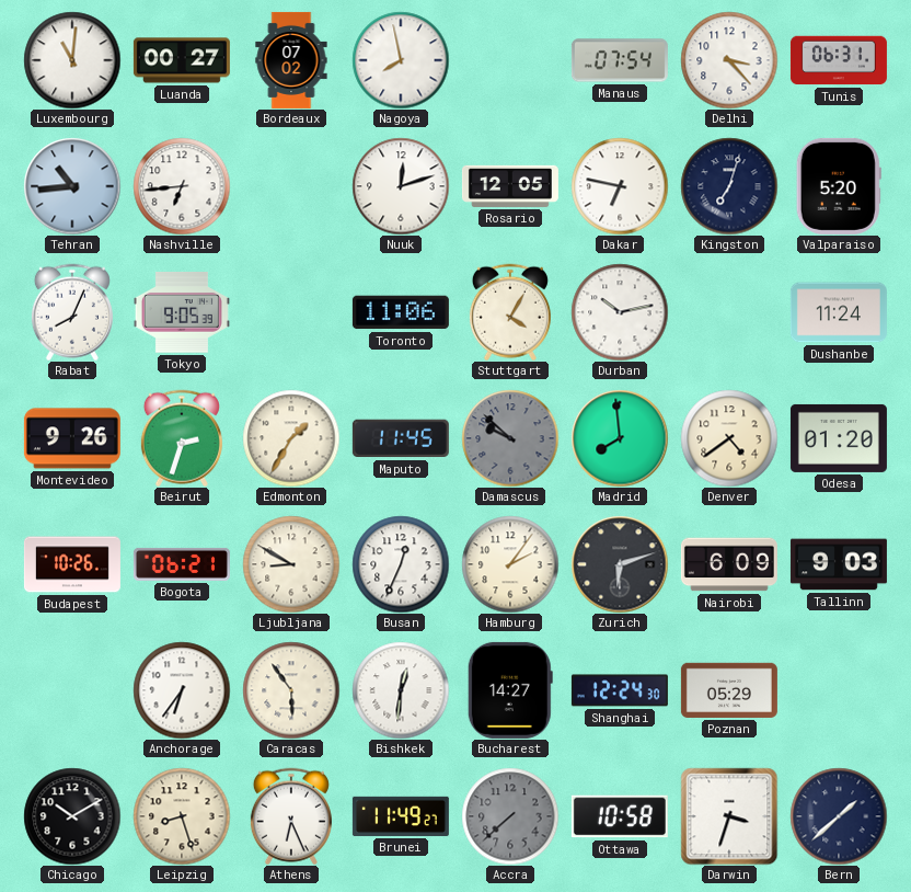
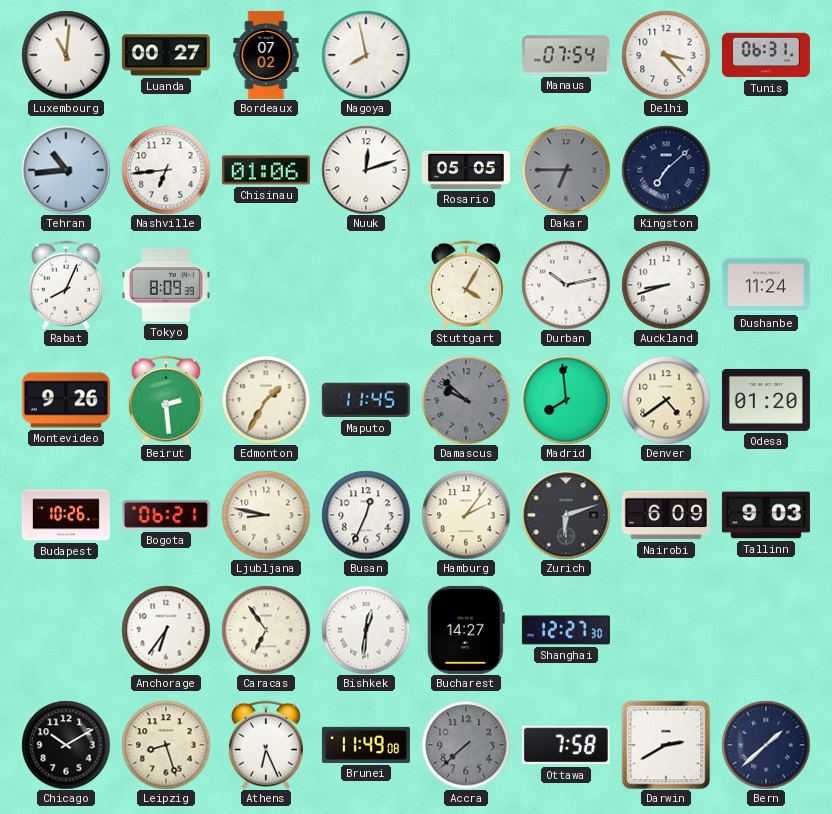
Chisinau: none -> 01:06 (266, 170)
Rosario: 12:05 -> 05:05 (466, 170)
Dakar: 6:47 -> 6:45 (566, 170)
Dakar dial: white -> grey (566, 170)
Kingston: 7:03 -> 7:08 (666, 170)
Valparaiso: 5:20 -> none (839, 186)
Tokyo: 9:05 -> 8:09 (166, 285)
Toronto: 11:06 -> none (401, 312)
Auckland: none -> 8:42 (666, 285)
Beirut: 2:33 -> 2:29 (166, 400)
Ljubljana: 8:50 -> 8:47 (266, 515)
Caracas: 5:54 -> 6:54 (266, 630)
Shanghai: 12:24 -> 12:27 (566, 630)
Poznan: 05:29 -> none (729, 690)
Brunei: 11:49:27 -> 11:49:08 (366, 745)
Ottawa: 10:58 -> 7:58 (566, 745)
Darwin: 3:33 -> 2:40 (666, 745)
